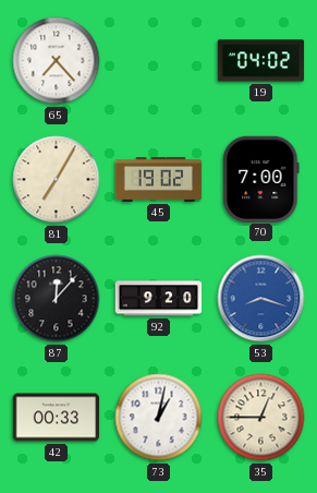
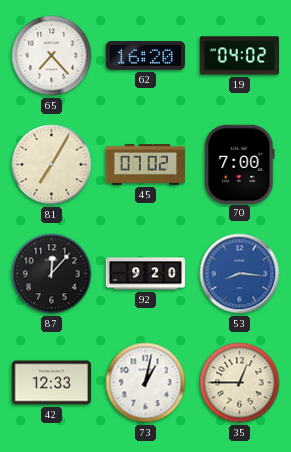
62: none -> 16:20 (145, 56)
45: 19:02 -> 07:02 (146, 165)
53: 8:18 -> 8:16 (240, 274)
42: 00:33 -> 12:33 (52, 383)
